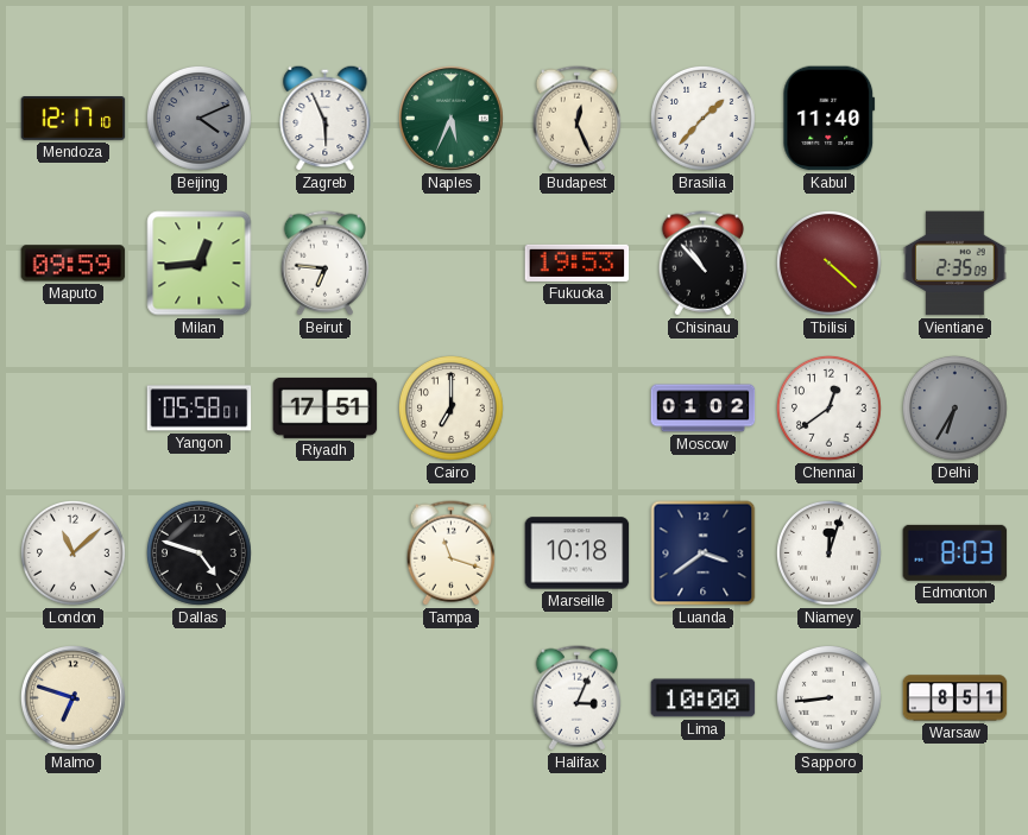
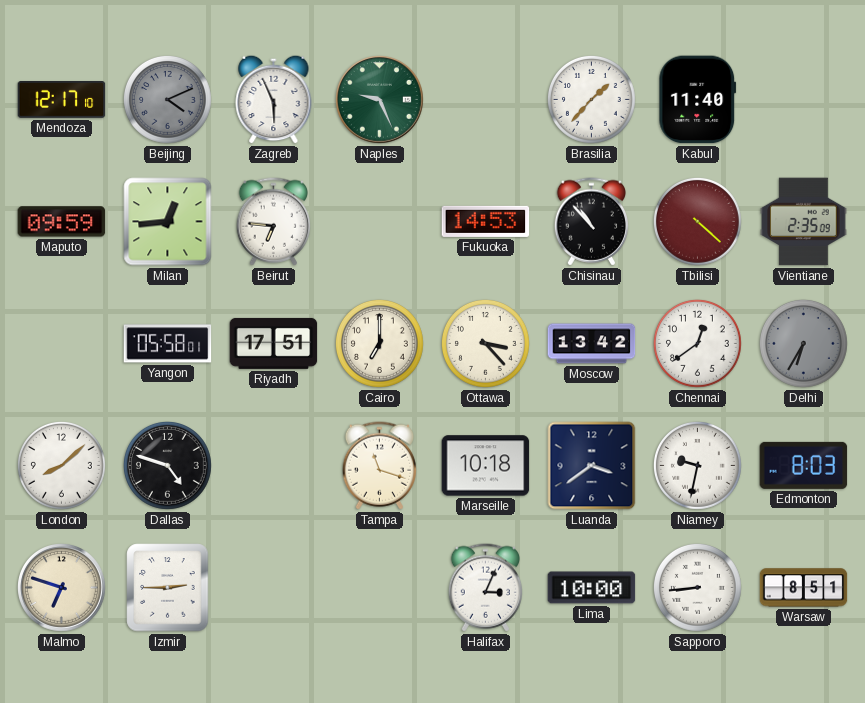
Naples: 5:34 -> 9:26 (380, 100)
Budapest: 12:26 -> none (576, 119)
Fukuoka: 19:53 -> 14:53 (486, 221)
Ottawa: none -> 3:23 (486, 344)
Moscow: 01:02 -> 13:42 (592, 344)
London: 11:08 -> 8:08 (62, 466)
Niamey: 12:03 -> 9:32 (698, 466)
Izmir: none -> 2:45 (168, 588)
